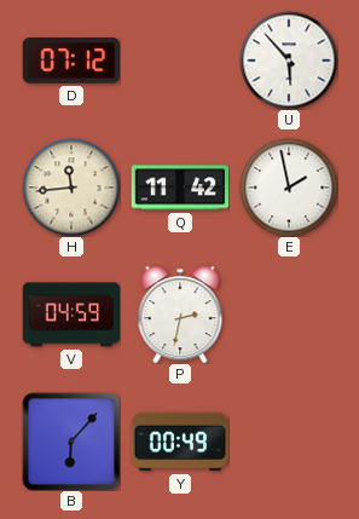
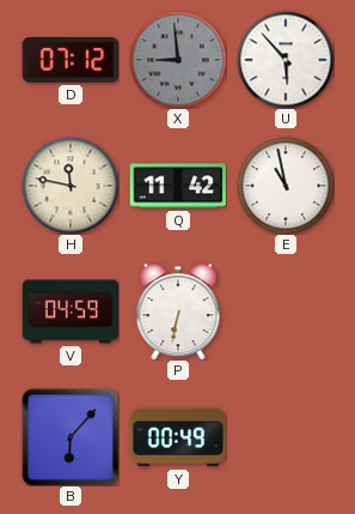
X: none -> 8:59 (178, 60)
H: 11:44 -> 11:47 (71, 186)
E: 1:58 -> 10:58 (286, 186)
P: 2:32 -> 6:32 (178, 312)
